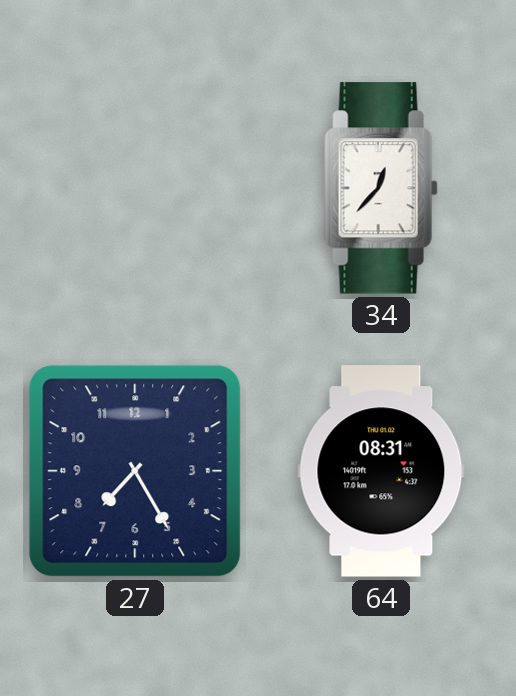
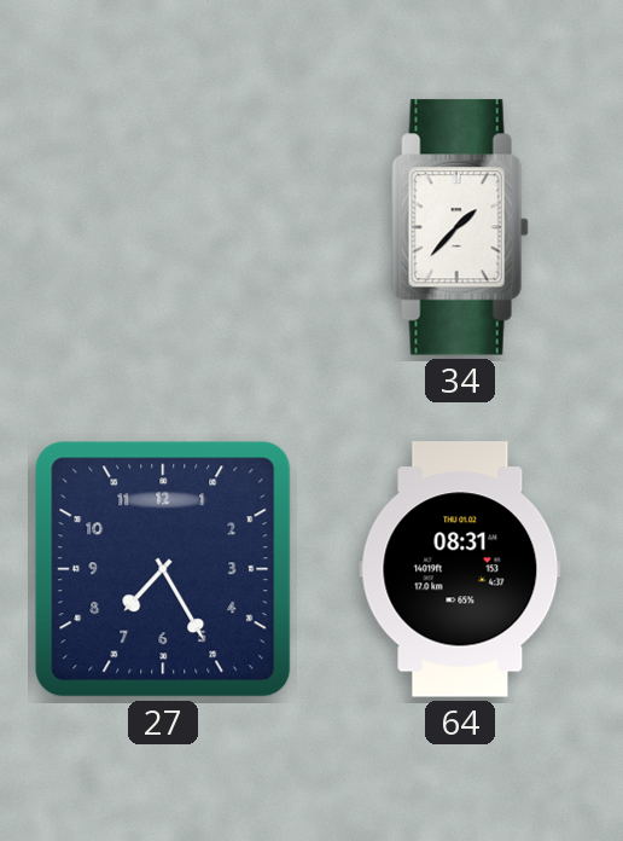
34: 12:37 -> 1:37 (460, 227)
